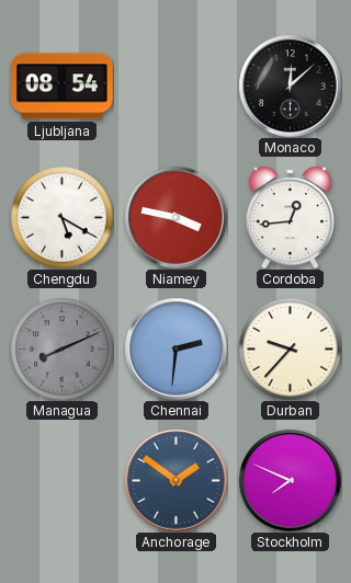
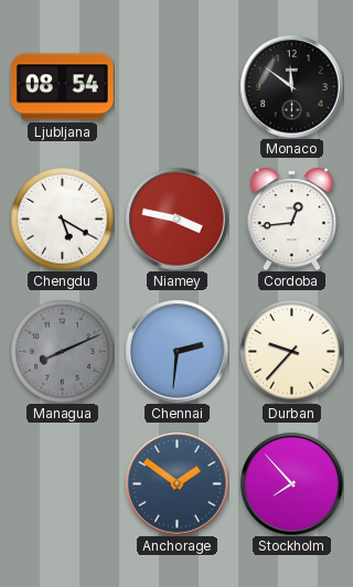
Monaco: 12:08 -> 11:51 (291, 86)
Stockholm: 7:49 -> 7:53 (291, 483)
